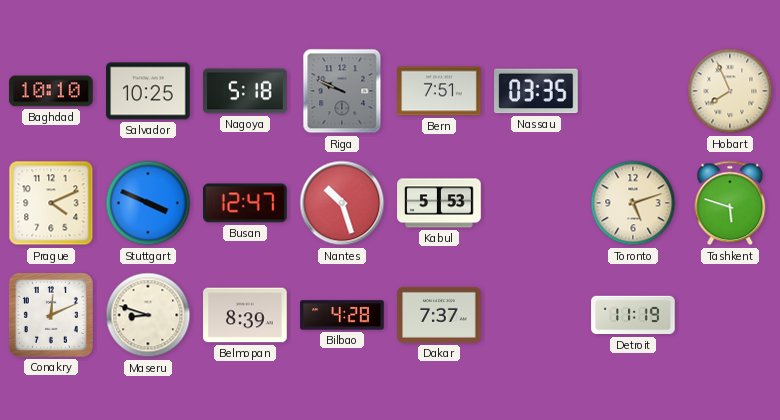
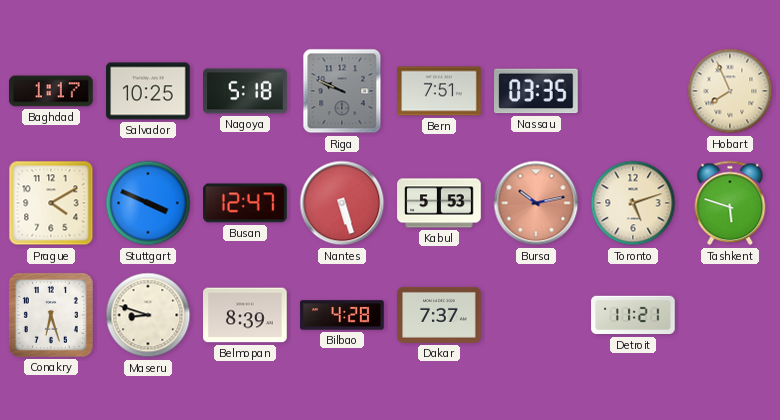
Baghdad: 10:10 -> 1:17 (51, 91)
Prague: 4:11 -> 4:10 (51, 203)
Nantes: 10:27 -> 5:27 (342, 203)
Bursa: none -> 10:13 (536, 203)
Conakry: 12:11 -> 6:27 (51, 315)
Detroit: 11:19 -> 11:21 (633, 315)
